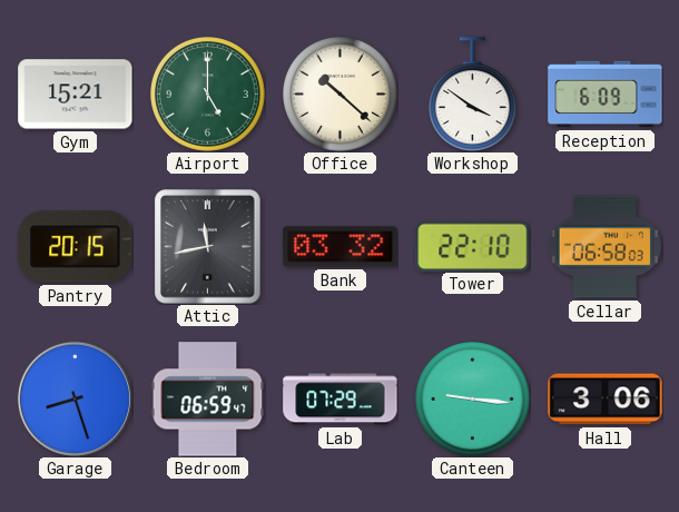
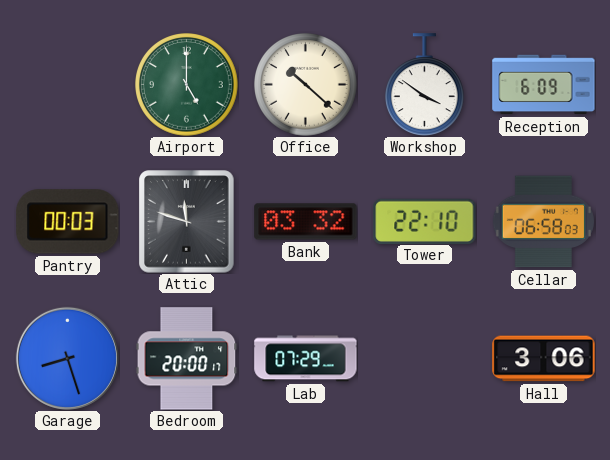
Gym: 15:21 -> none (76, 95)
Pantry: 20:15 -> 00:03 (68, 222)
Attic: 11:43 -> 11:48 (187, 222)
Bedroom: 06:59 -> 20:00 (187, 359)
Canteen: 9:16 -> none (473, 400)
